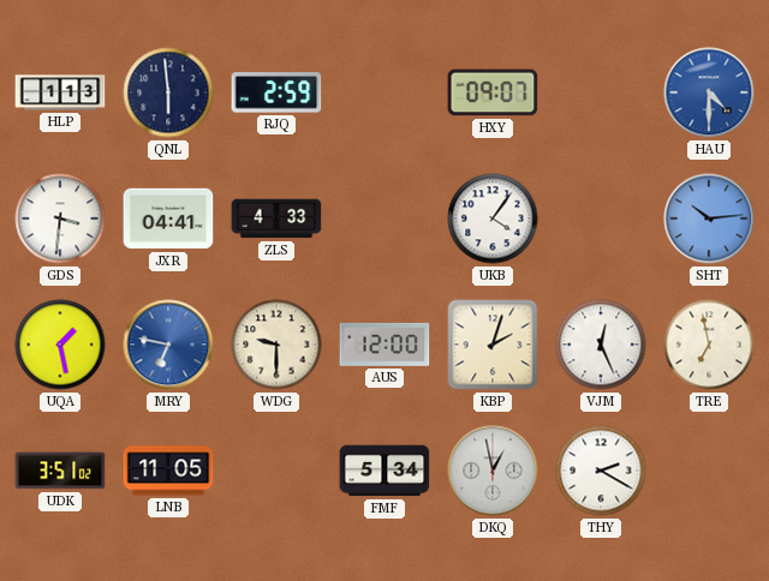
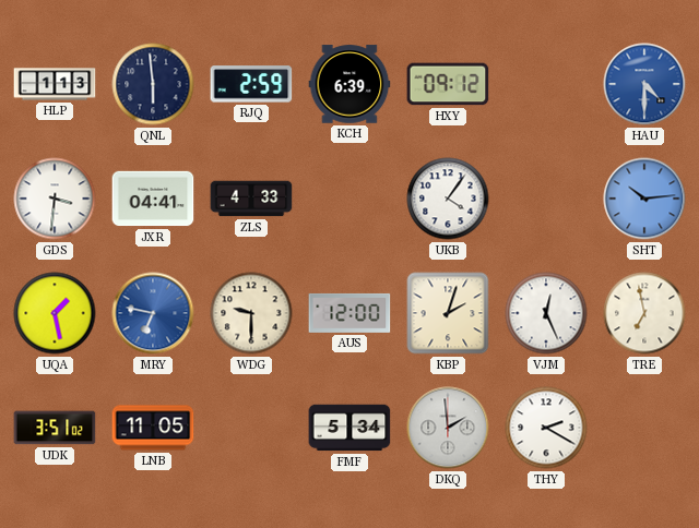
KCH: none -> 6:39 (349, 84)
HXY: 09:07 -> 09:12 (448, 84)
DKQ: 12:58 -> 1:59 (448, 428)
